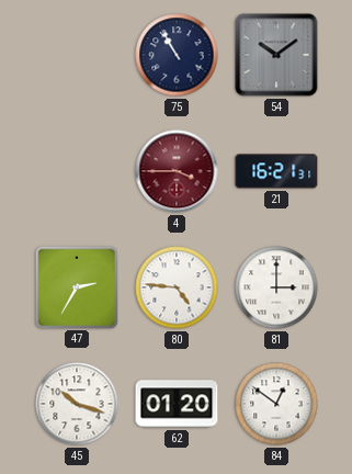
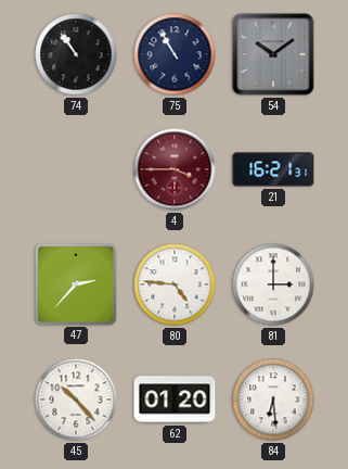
74: none -> 10:54 (76, 54)
47: 2:35 -> 2:37 (75, 283)
45: 10:18 -> 10:23 (76, 400)
84: 12:51 -> 6:29 (273, 400)
